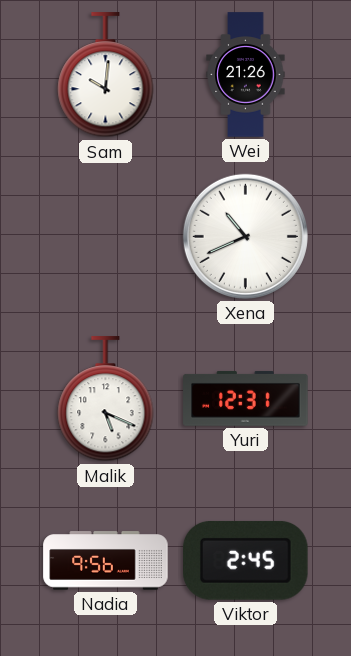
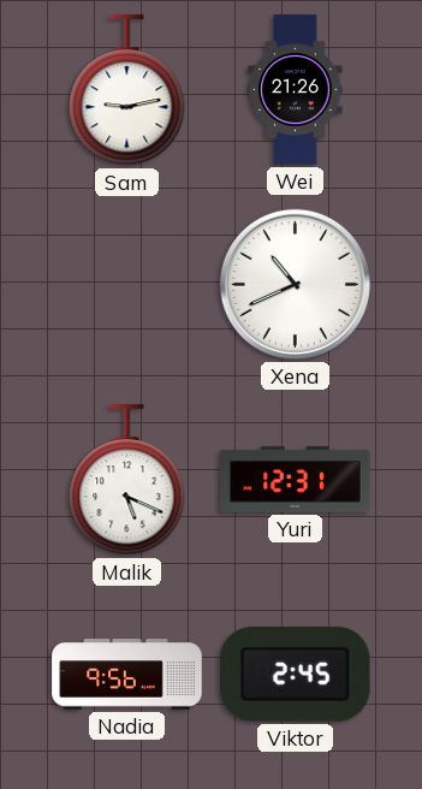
Sam: 10:01 -> 9:13 (127, 90)
